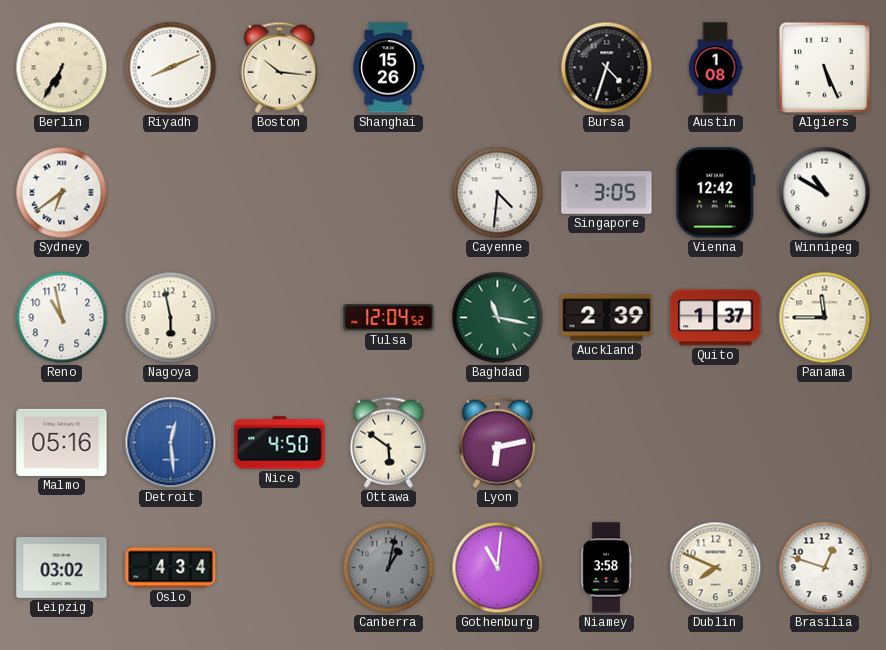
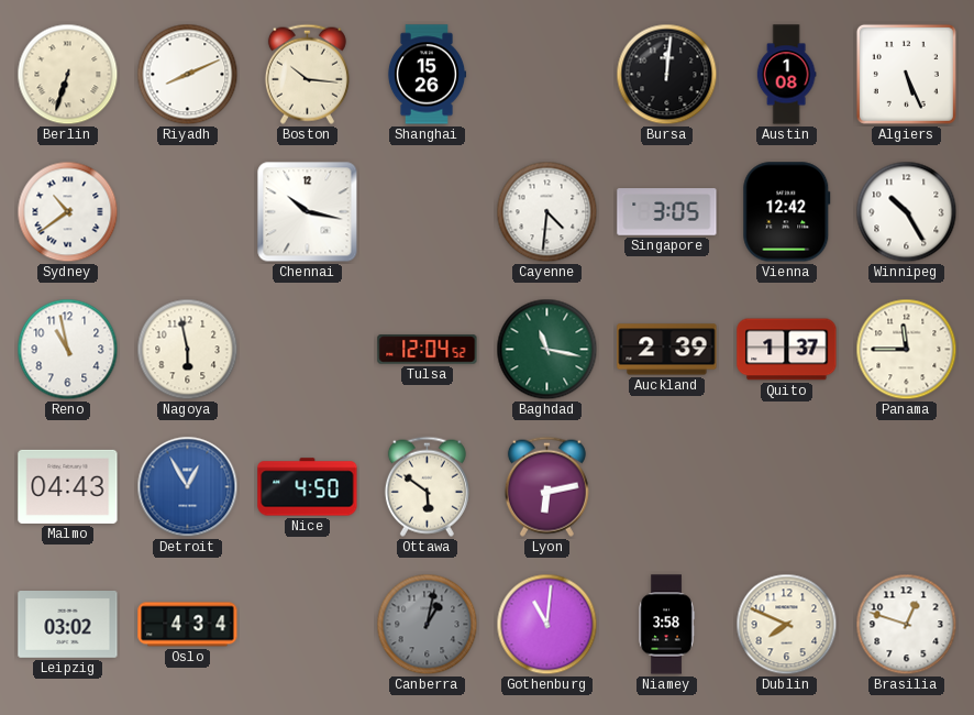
Berlin: 6:35 -> 6:33 (68, 75)
Bursa: 4:33 -> 12:01 (667, 75)
Sydney: 6:39 -> 10:39 (68, 212)
Chennai: none -> 10:17 (308, 212)
Winnipeg: 10:50 -> 10:25 (907, 212)
Malmo: 05:16 -> 04:43 (68, 486)
Detroit: 12:29 -> 12:55 (188, 487)
